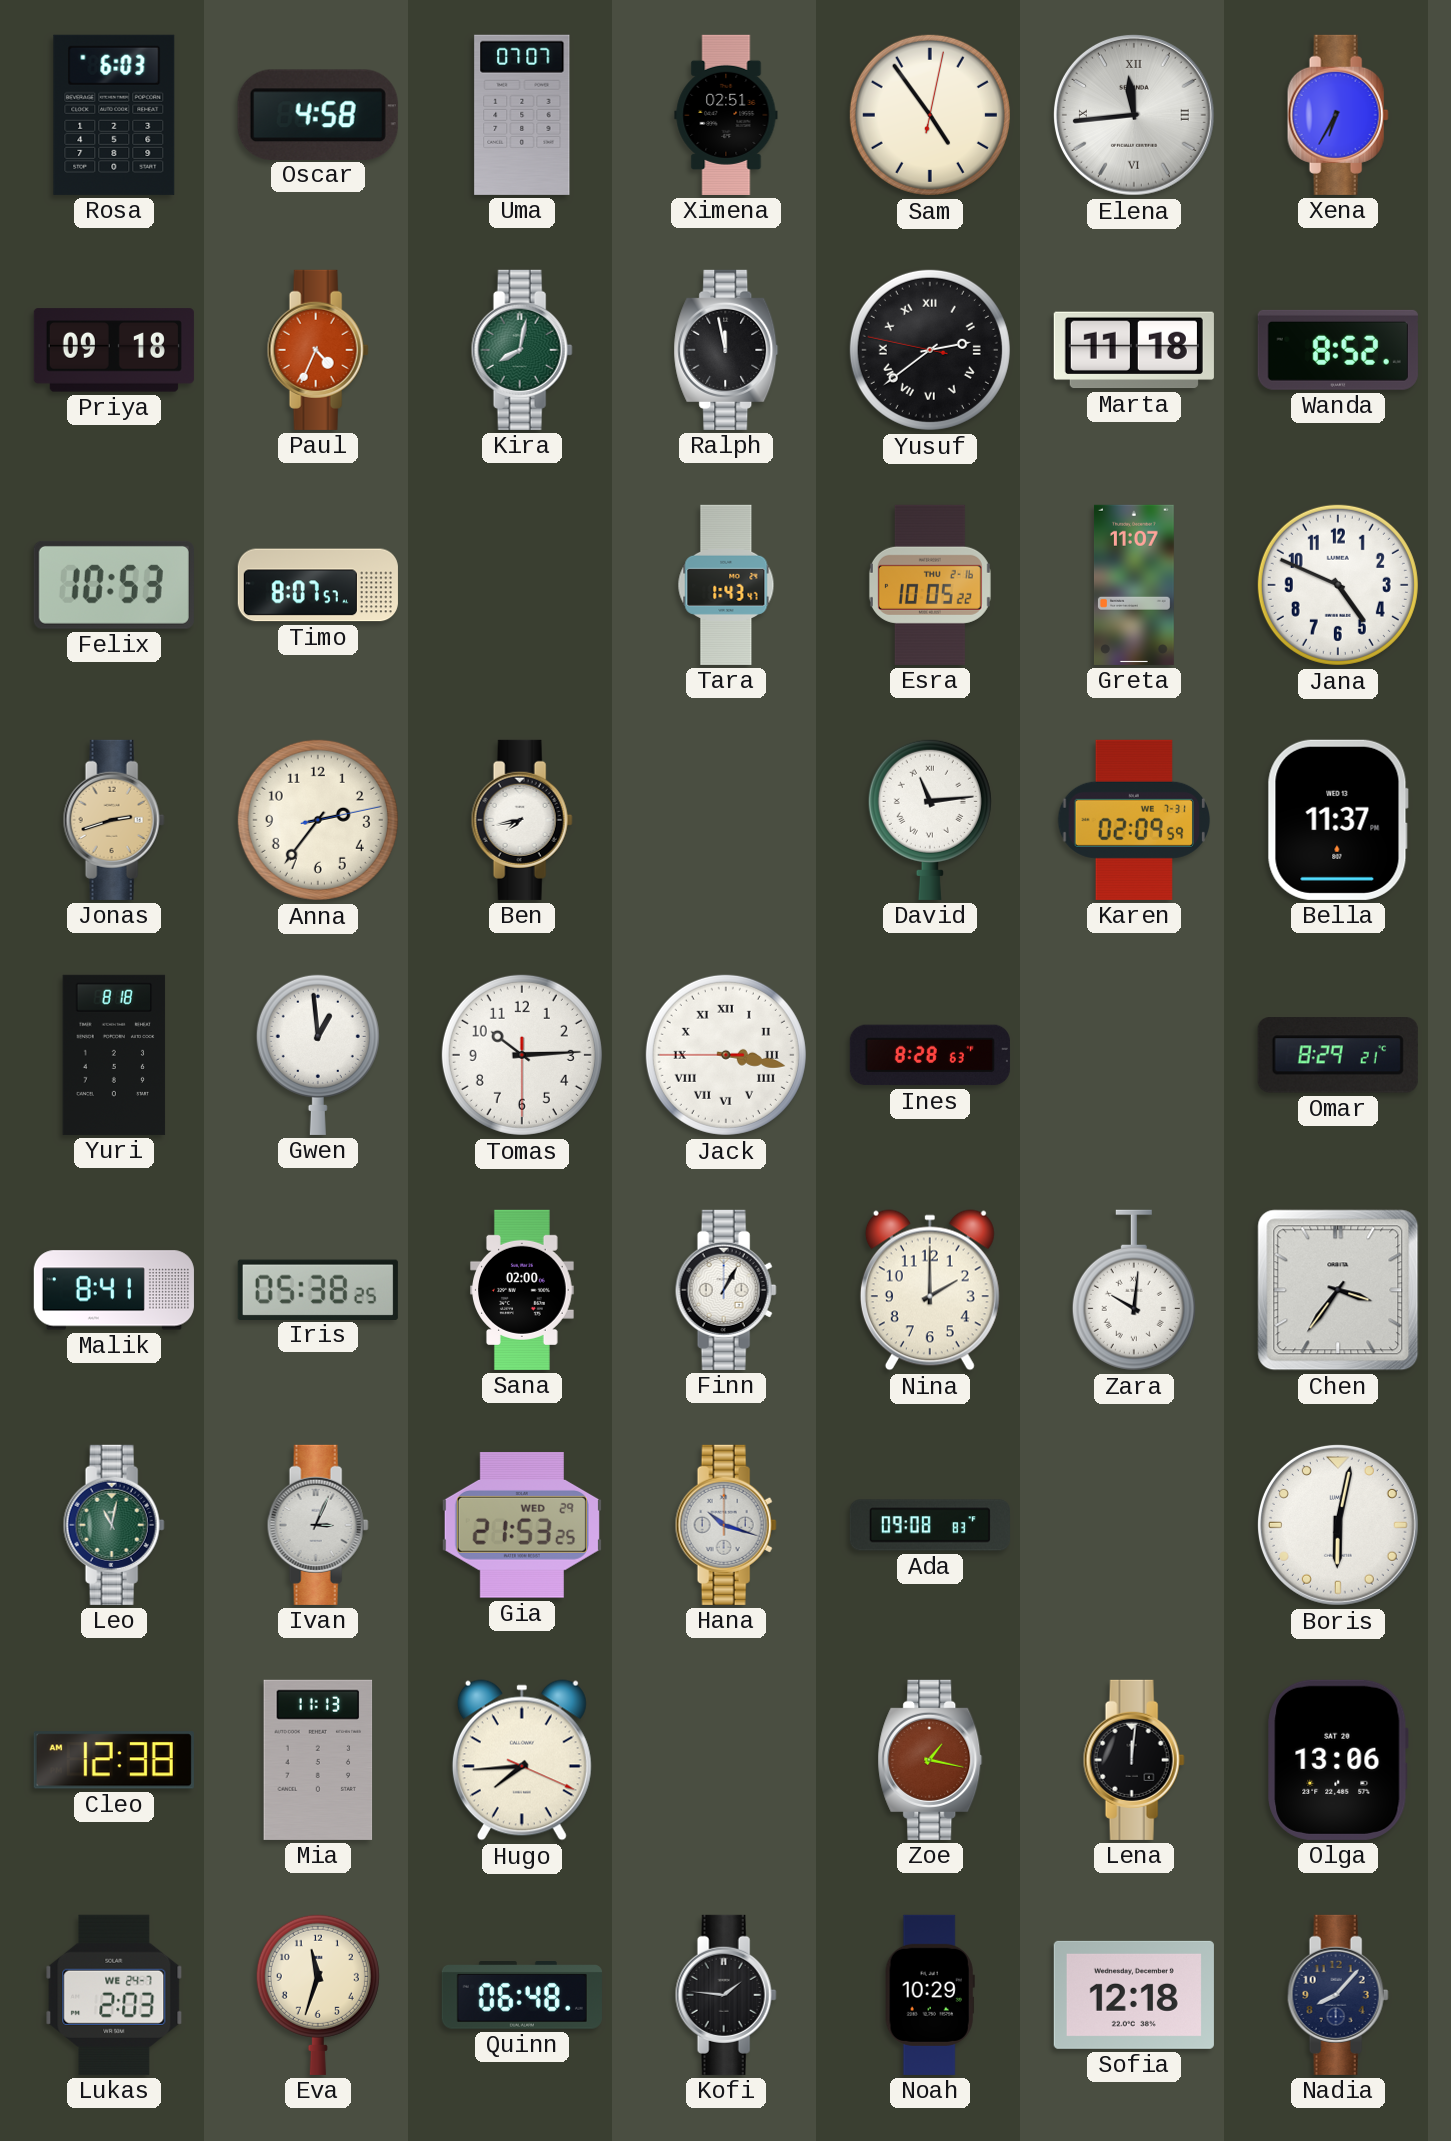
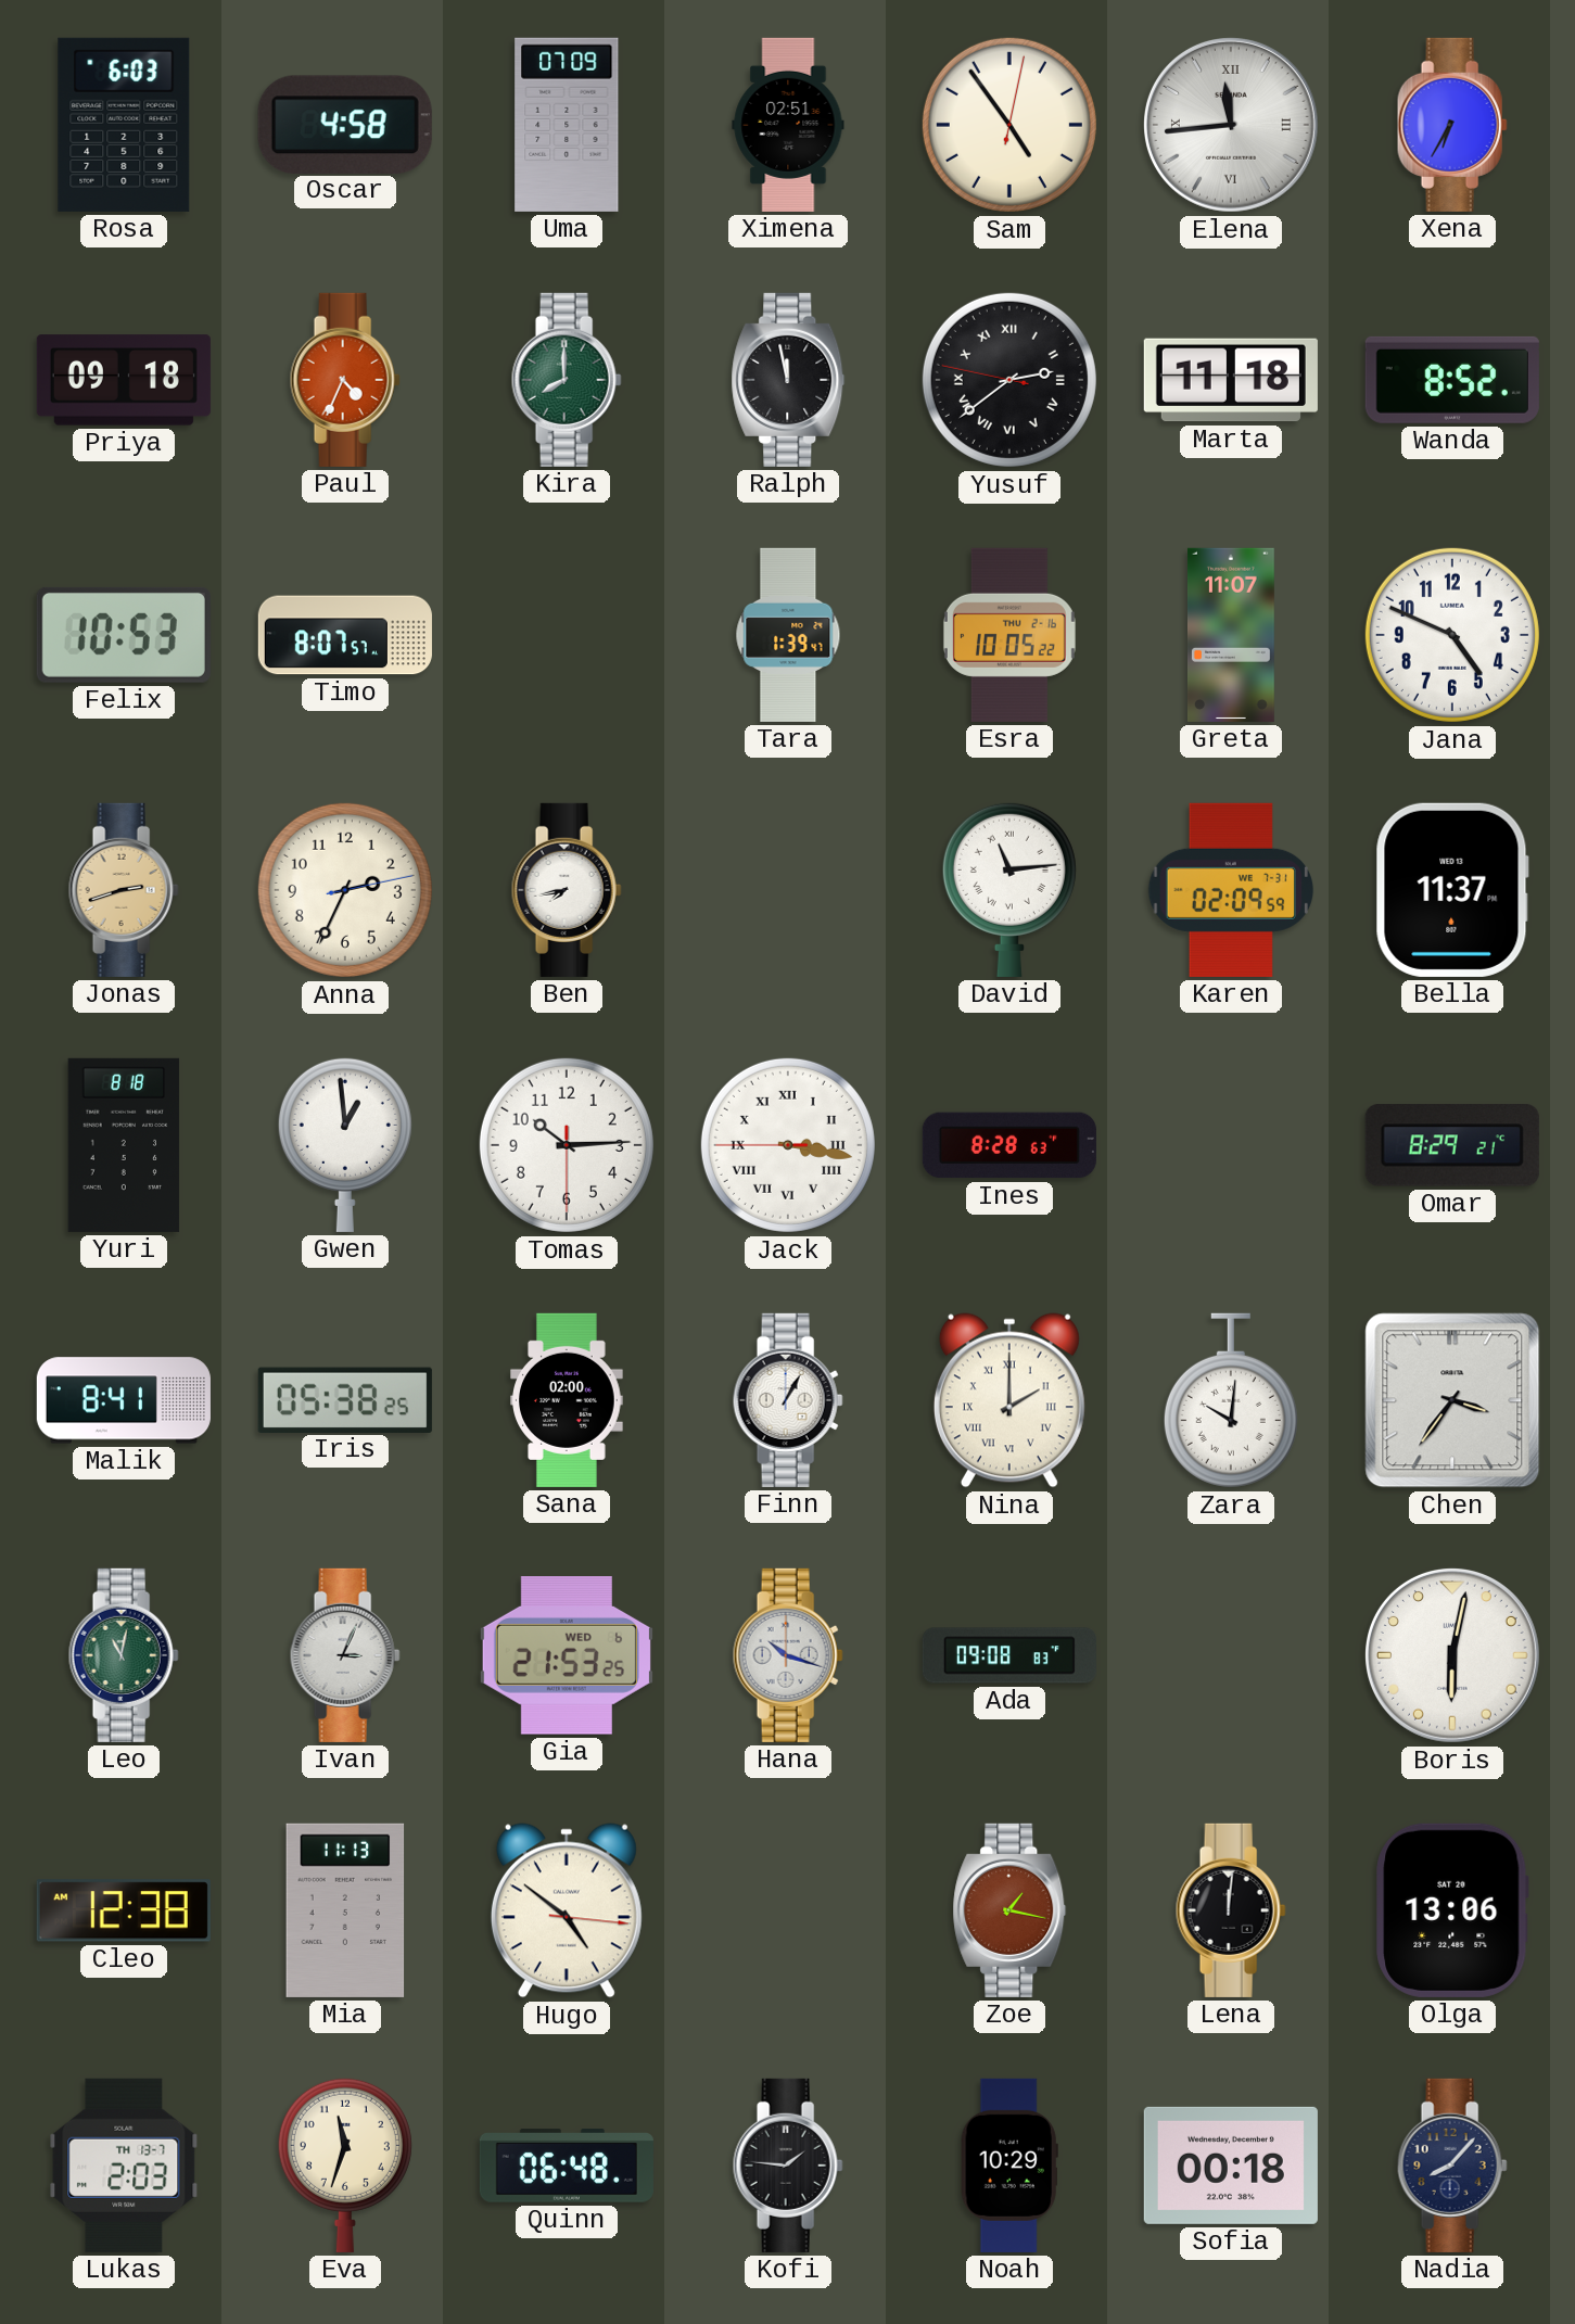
Uma: 07:07 -> 07:09 (567, 125)
Kira: 8:02 -> 8:00 (567, 380)
Tara: 1:43 -> 1:39 (788, 635)
Anna: 2:36 -> 2:34 (345, 890)
Nina numerals: Arabic -> Roman (1009, 1400)
Gia date: WED 29 -> WED 6 (567, 1656)
Hugo: 7:44 -> 4:51 (567, 1910)
Lukas date: WE 24-7 -> TH 13-7 (124, 2166)
Sofia: 12:18 -> 00:18 (1231, 2166)
